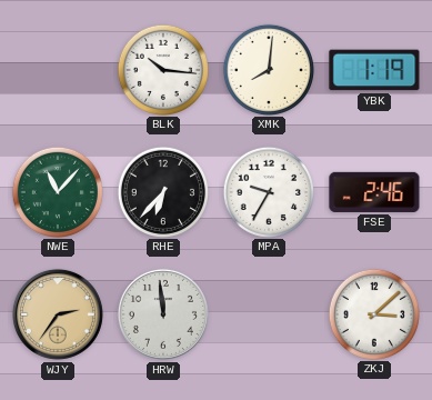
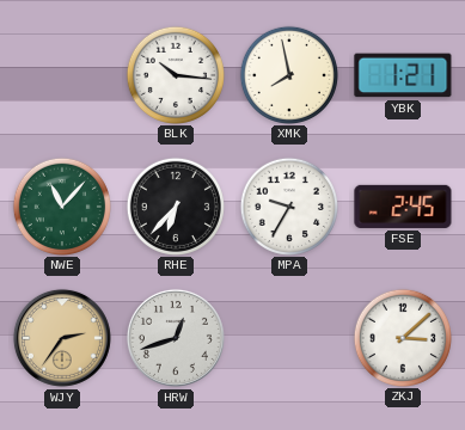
XMK: 8:01 -> 7:58 (288, 74)
YBK: 1:19 -> 1:21 (403, 75)
FSE: 2:46 -> 2:45 (403, 207)
HRW: 11:59 -> 12:42 (176, 338)
